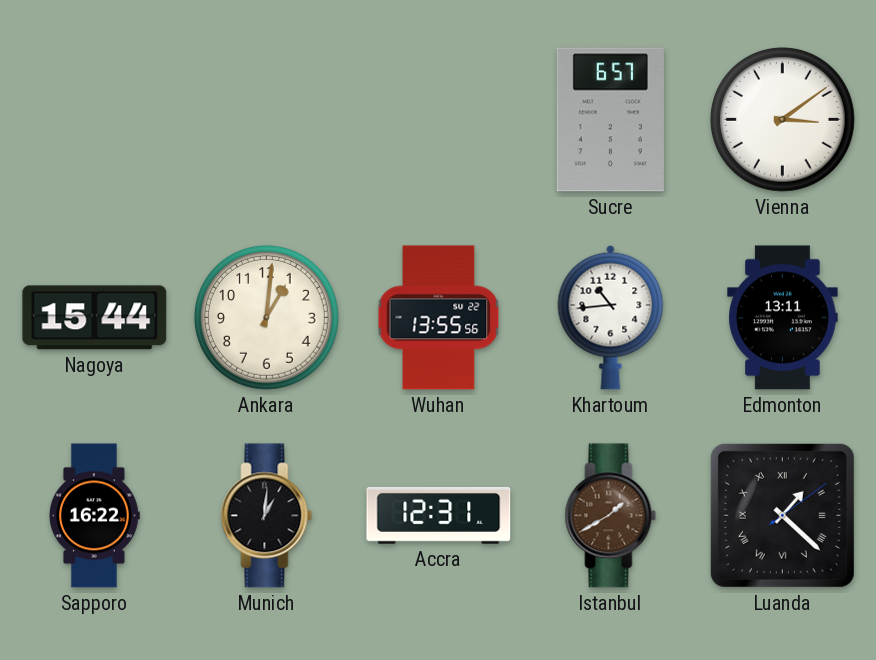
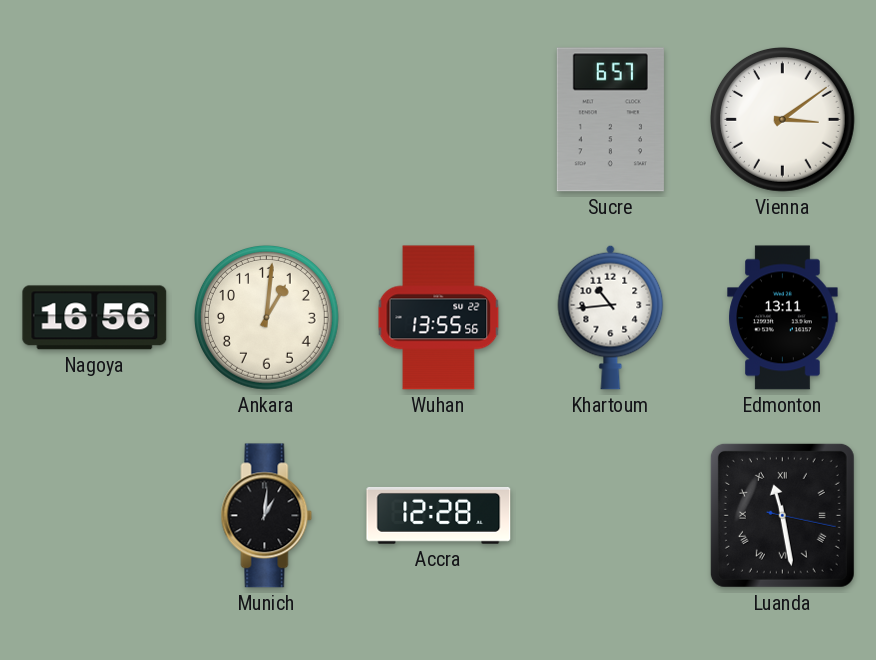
Nagoya: 15:44 -> 16:56 (95, 318)
Sapporo: 16:22 -> none (94, 516)
Accra: 12:31 -> 12:28 (439, 515)
Istanbul: 1:40 -> none (611, 516)
Luanda: 1:22 -> 11:28 (782, 515)
